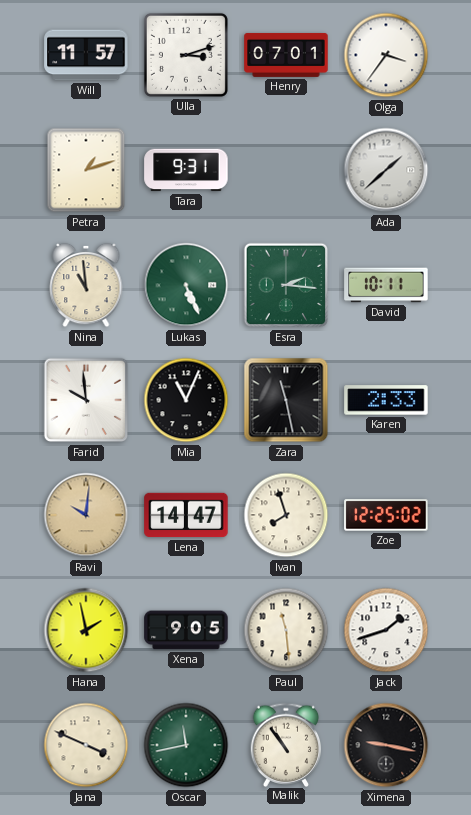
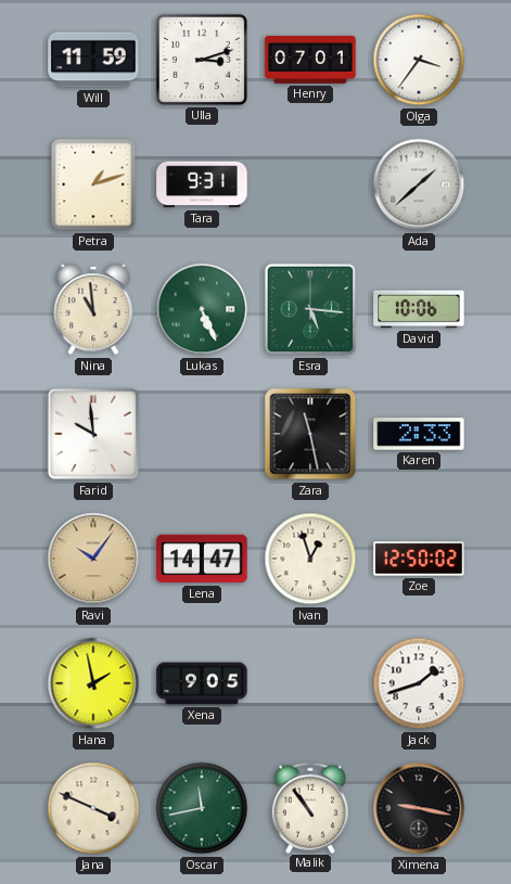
Will: 11:57 -> 11:59 (93, 60)
Esra: 2:16 -> 5:16 (310, 309)
David: 10:11 -> 10:06 (419, 309)
Mia: 11:04 -> none (186, 400)
Ravi: 10:01 -> 10:06 (93, 559)
Ivan: 7:57 -> 12:57 (310, 559)
Zoe: 12:25 -> 12:50 (419, 559)
Paul: 11:29 -> none (286, 630)
